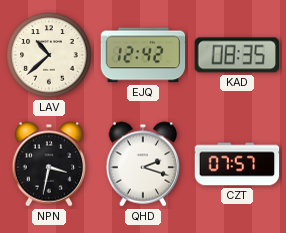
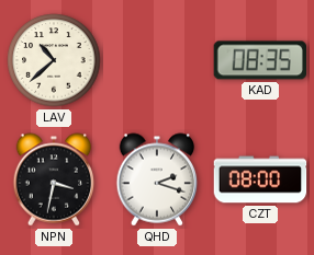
EJQ: 12:42 -> none (143, 55)
CZT: 07:57 -> 08:00 (260, 179)
